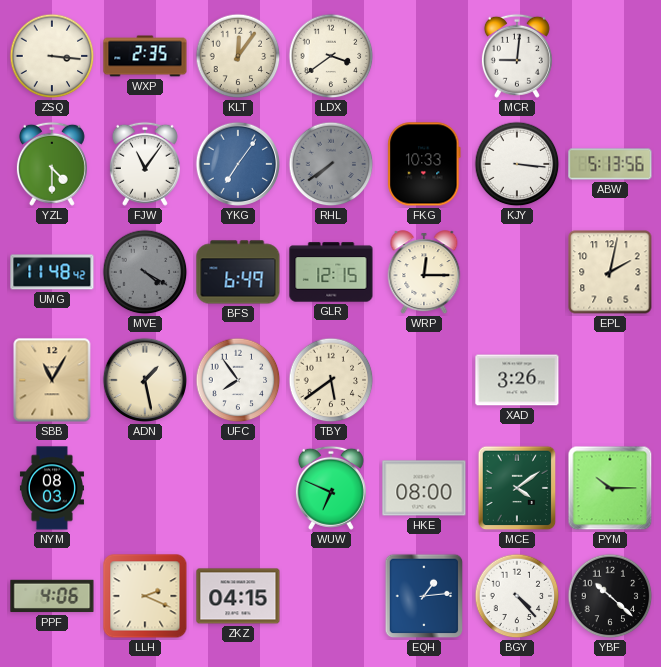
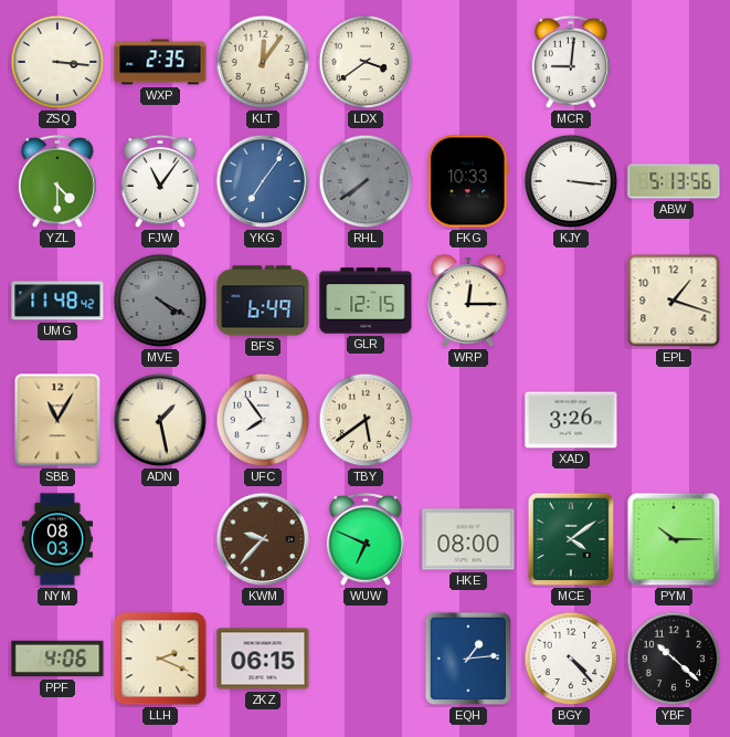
EPL: 2:02 -> 1:18 (674, 301)
KWM: none -> 9:37 (263, 539)
ZKZ: 04:15 -> 06:15 (263, 659)
